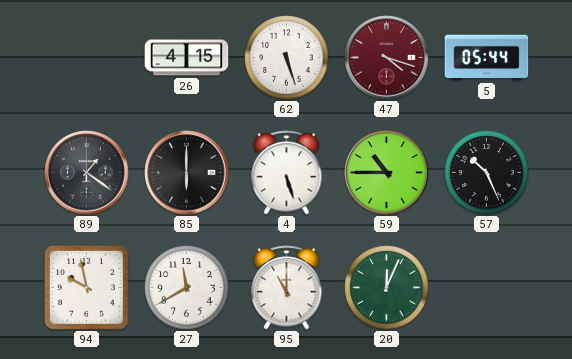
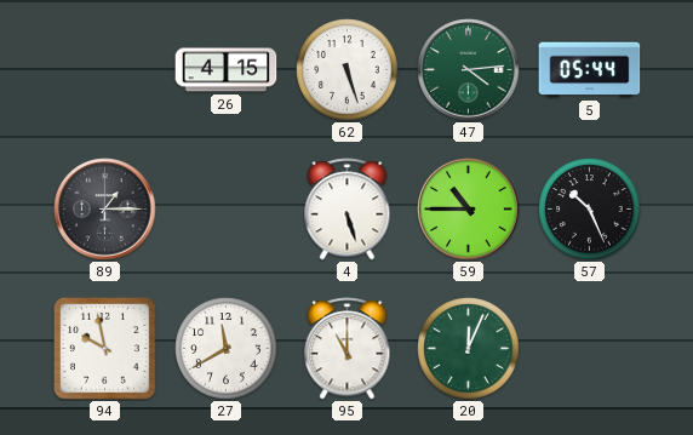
47: 4:18 -> 4:14 (469, 70)
47 dial: burgundy -> green (469, 70)
89: 1:21 -> 1:15 (105, 210)
85: 6:00 -> none (187, 173)
